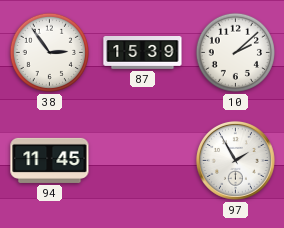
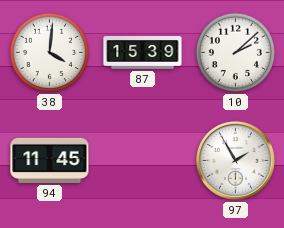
38: 2:54 -> 4:01 (49, 52)
